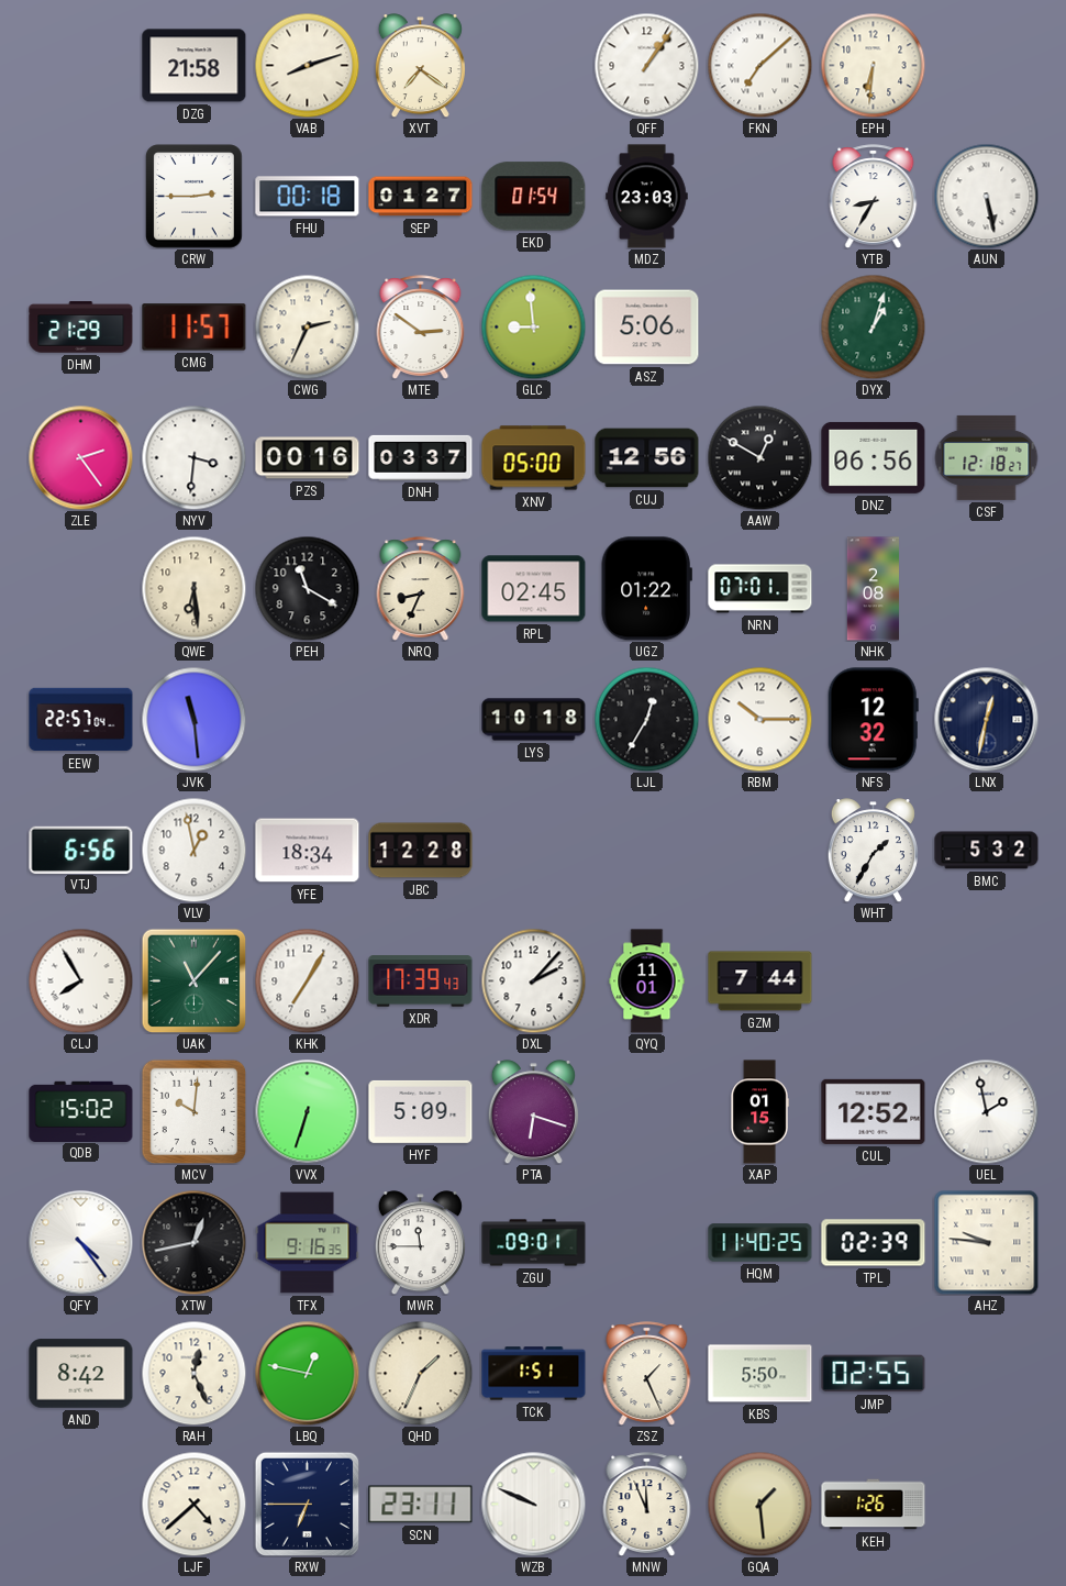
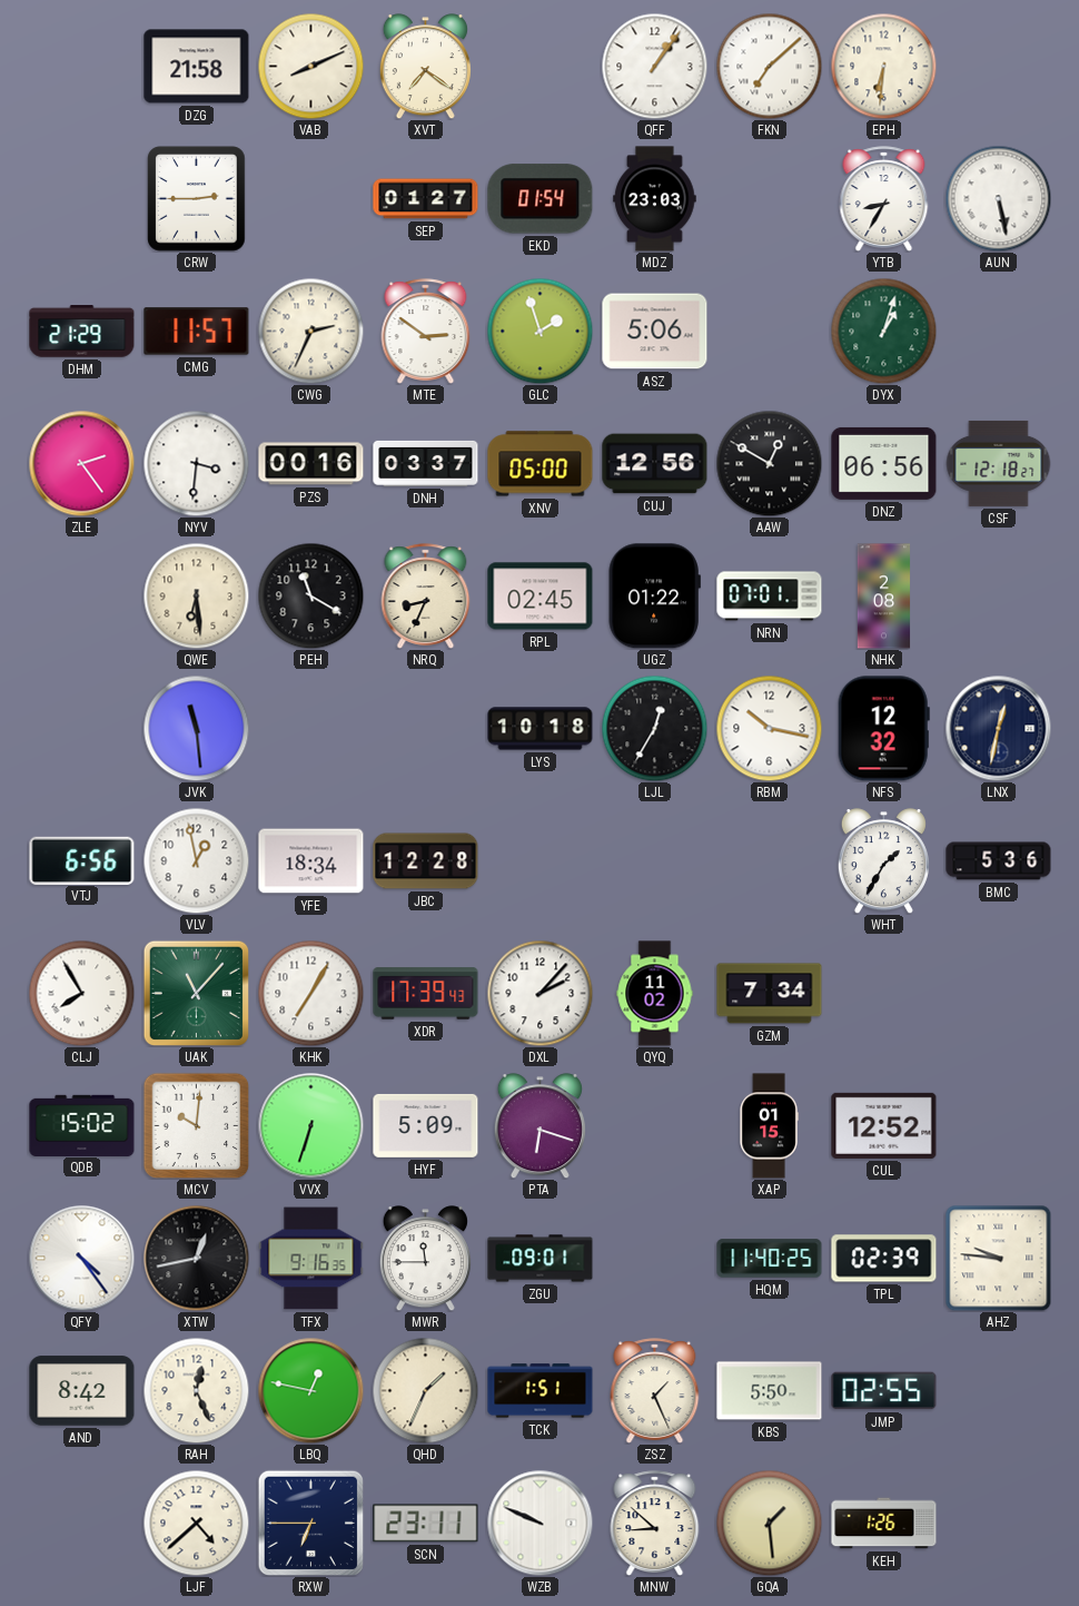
VAB: 8:12 -> 8:11 (310, 66)
FHU: 00:18 -> none (308, 197)
GLC: 8:59 -> 1:57 (539, 331)
EEW: 22:57 -> none (81, 720)
RBM: 10:15 -> 10:17 (769, 728)
BMC: 5:32 -> 5:36 (999, 861)
QYQ: 11:01 -> 11:02 (655, 994)
GZM: 7:44 -> 7:34 (770, 994)
UEL: 1:58 -> none (986, 1111)
MNW: 11:56 -> 8:52 (655, 1524)
